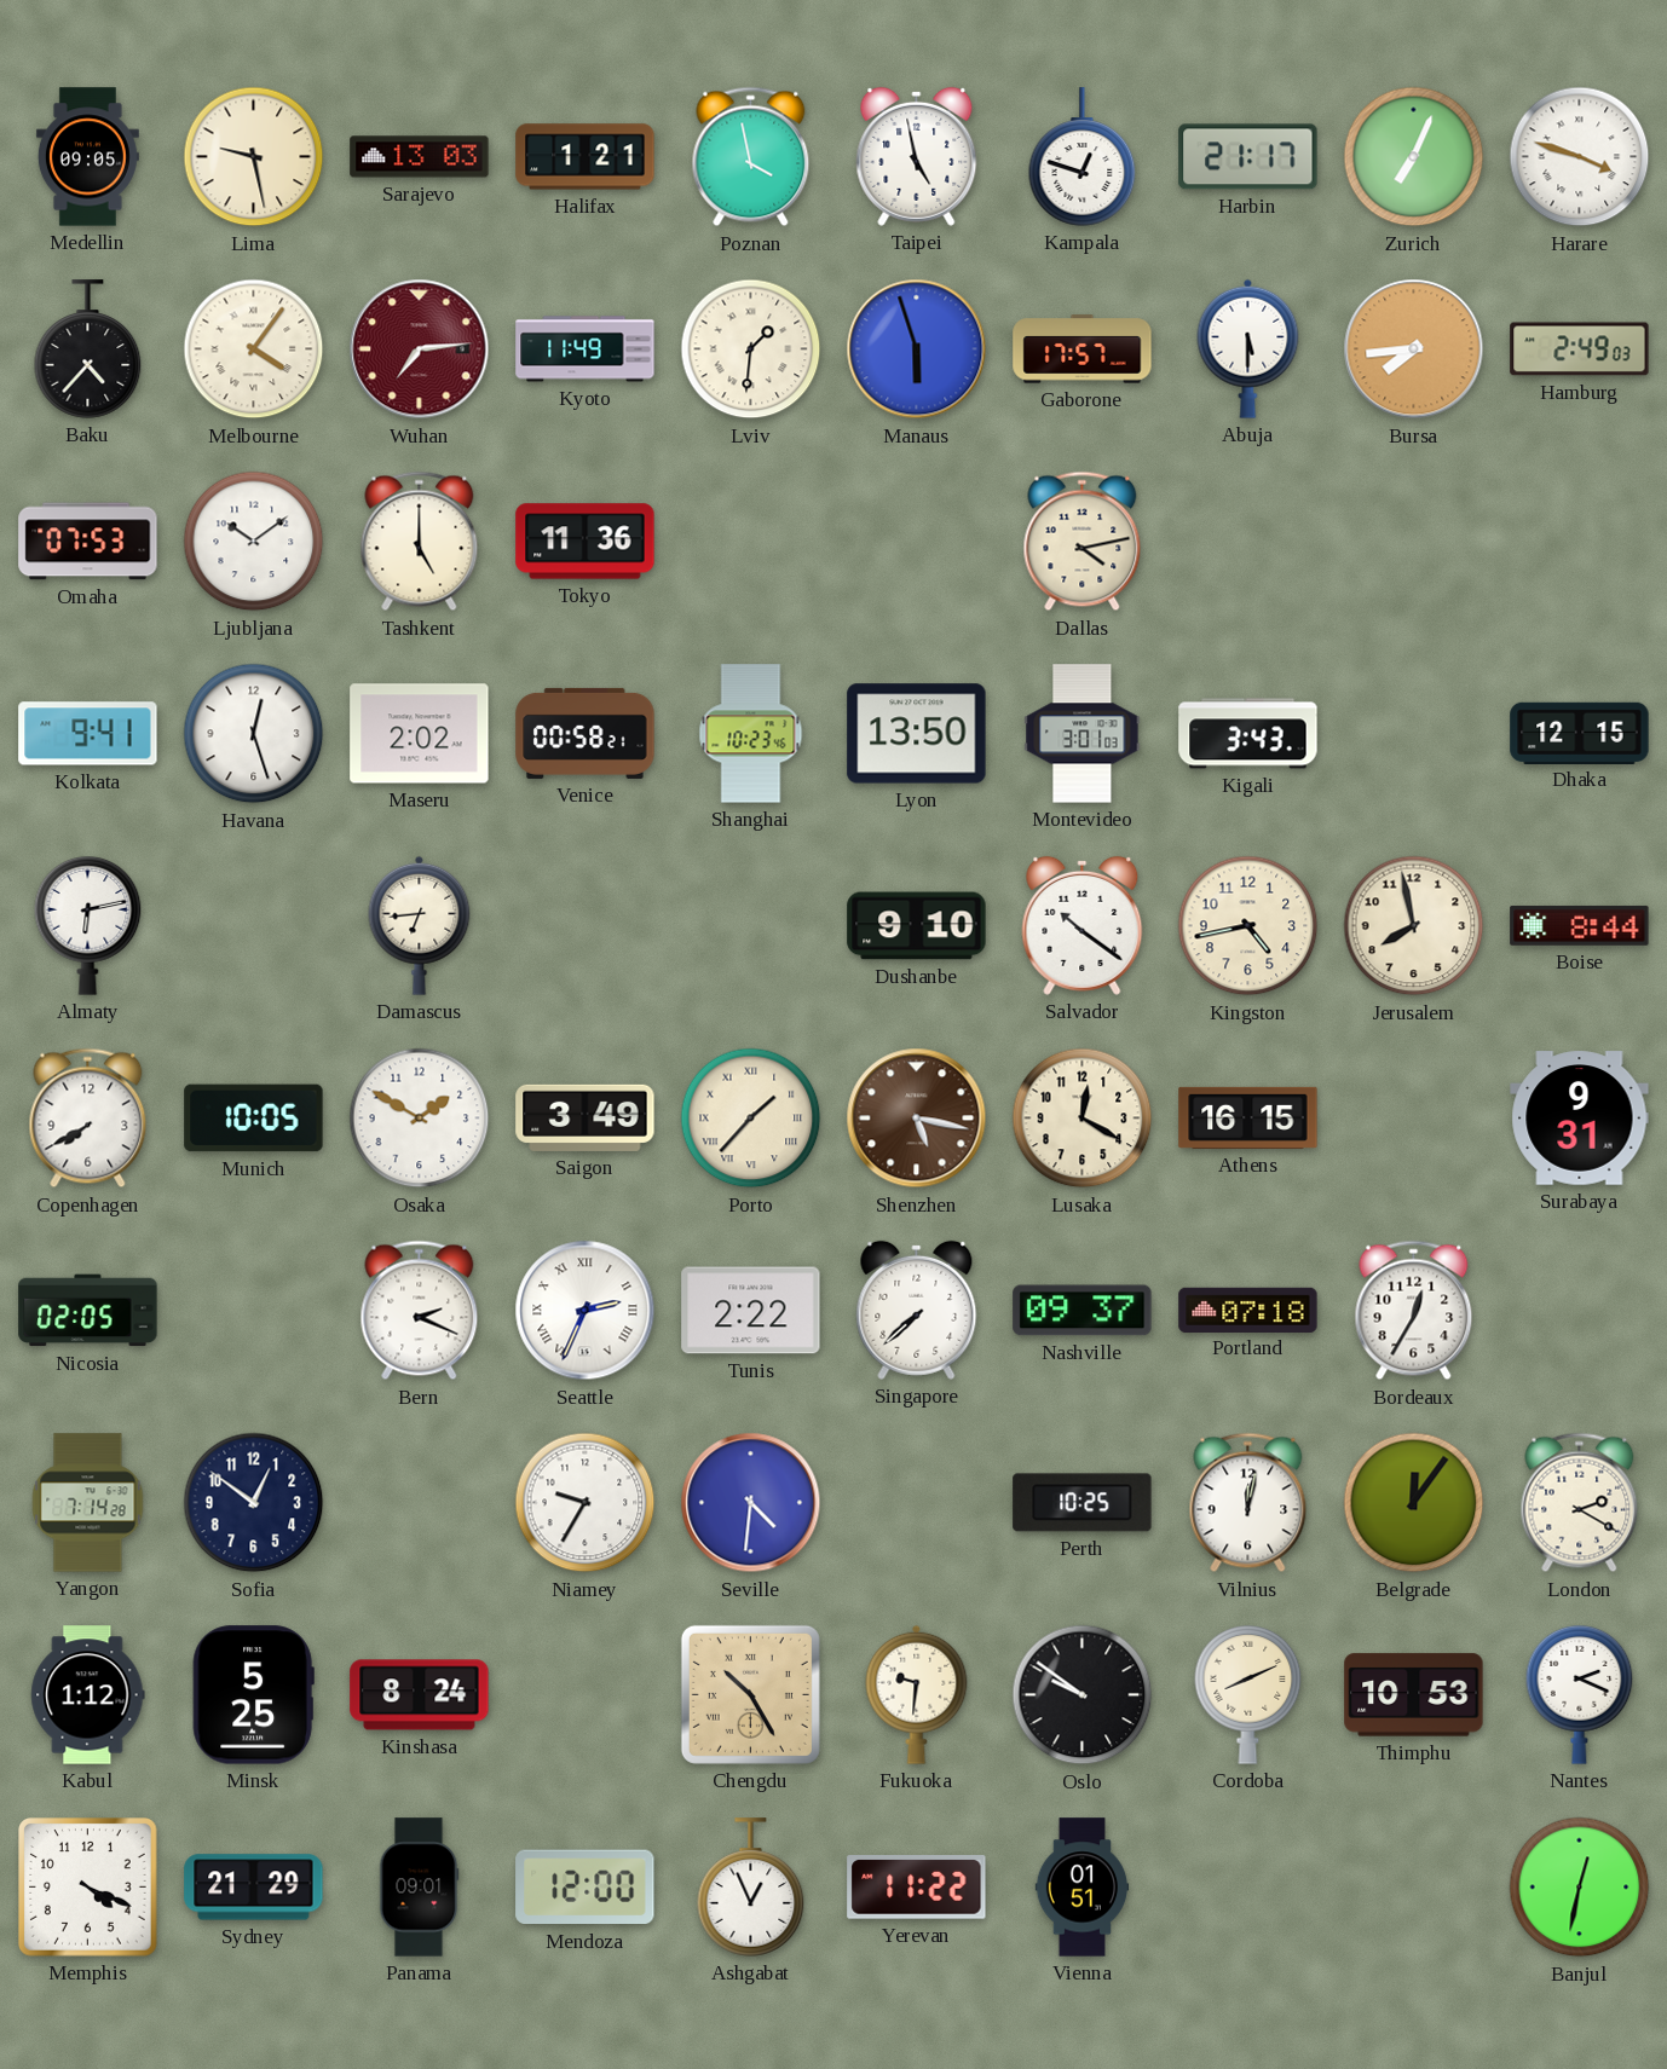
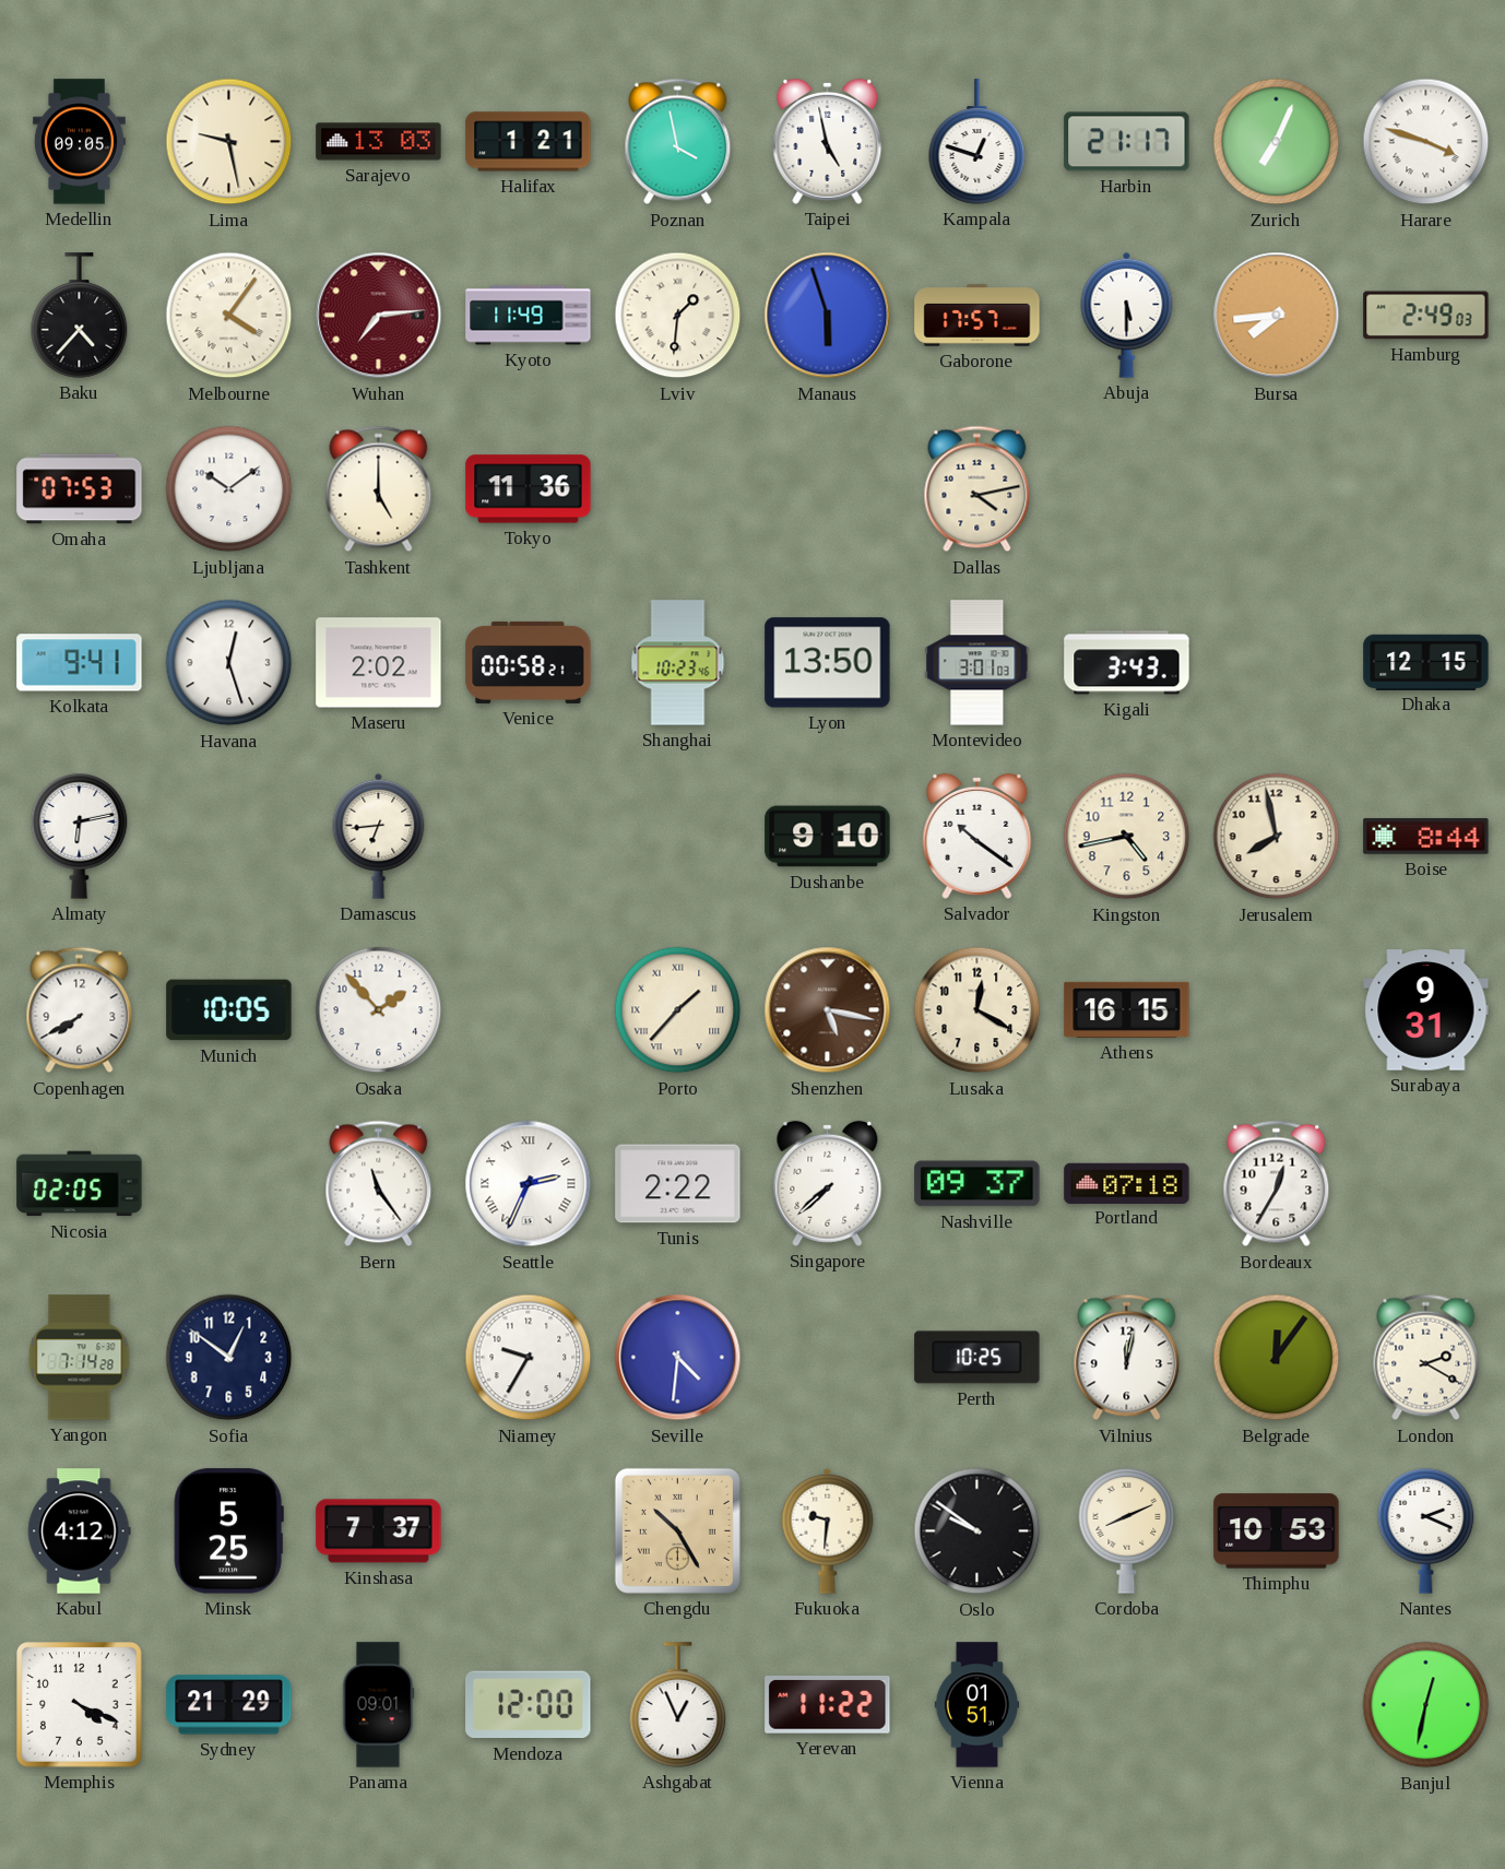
Osaka: 1:50 -> 1:53 (379, 1010)
Saigon: 3:49 -> none (586, 1117)
Bern: 2:19 -> 11:24 (379, 1184)
Kabul: 1:12 -> 4:12 (80, 1531)
Kinshasa: 8:24 -> 7:37 (379, 1531)
